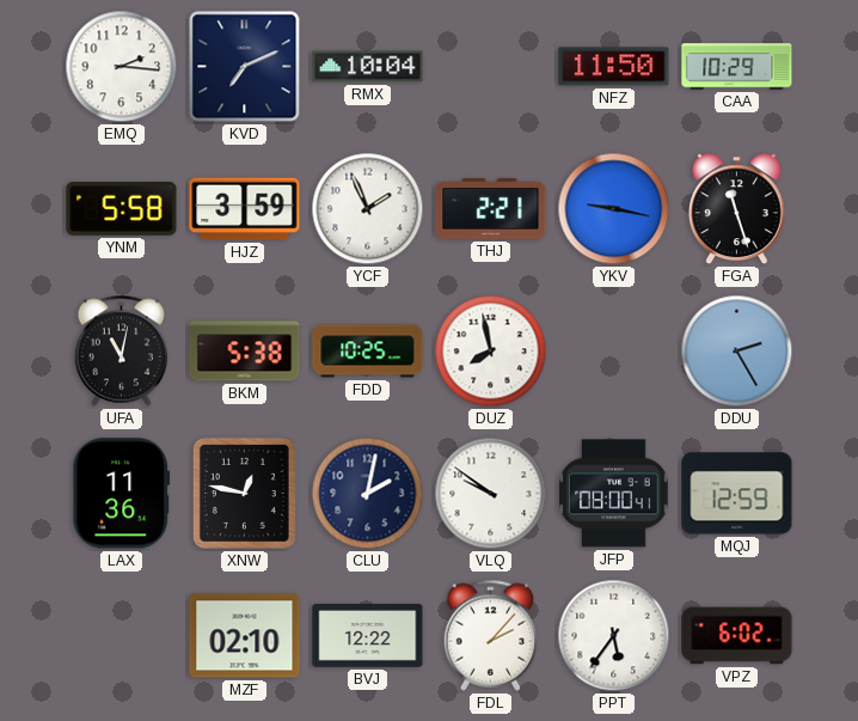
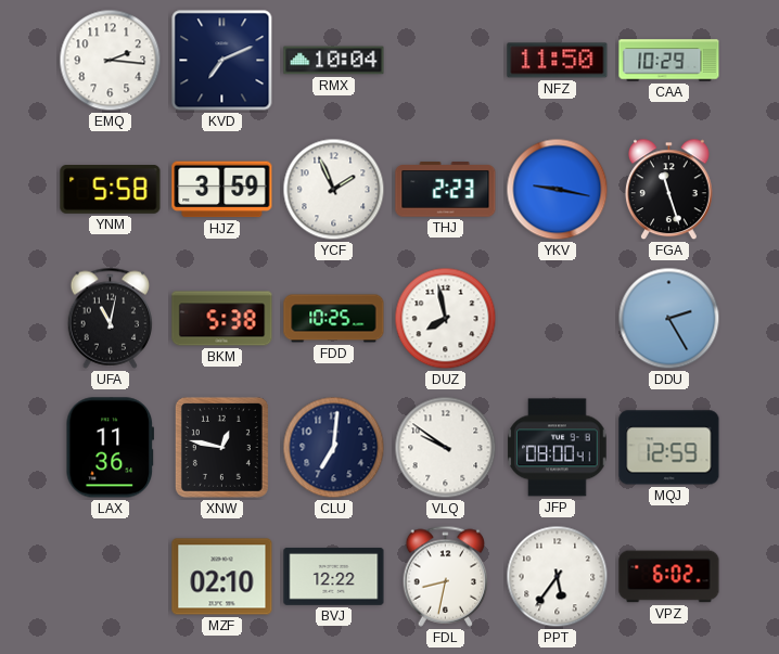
THJ: 2:21 -> 2:23 (446, 190)
CLU: 2:02 -> 7:01 (334, 448)
FDL: 2:07 -> 8:32 (446, 576)
